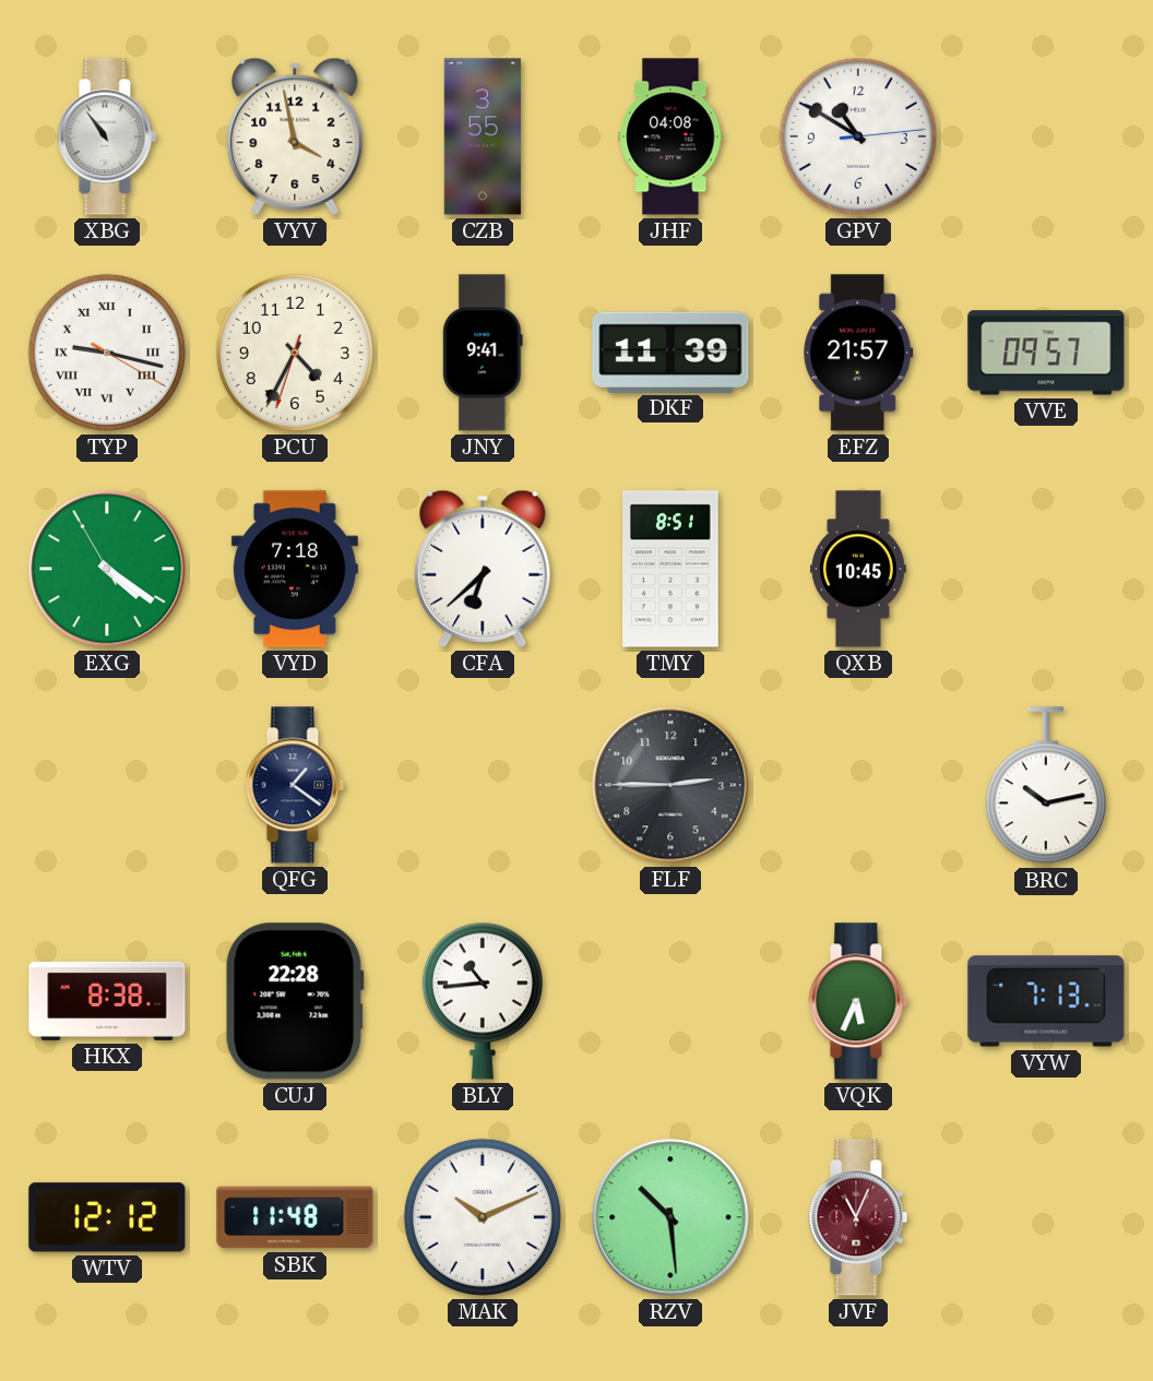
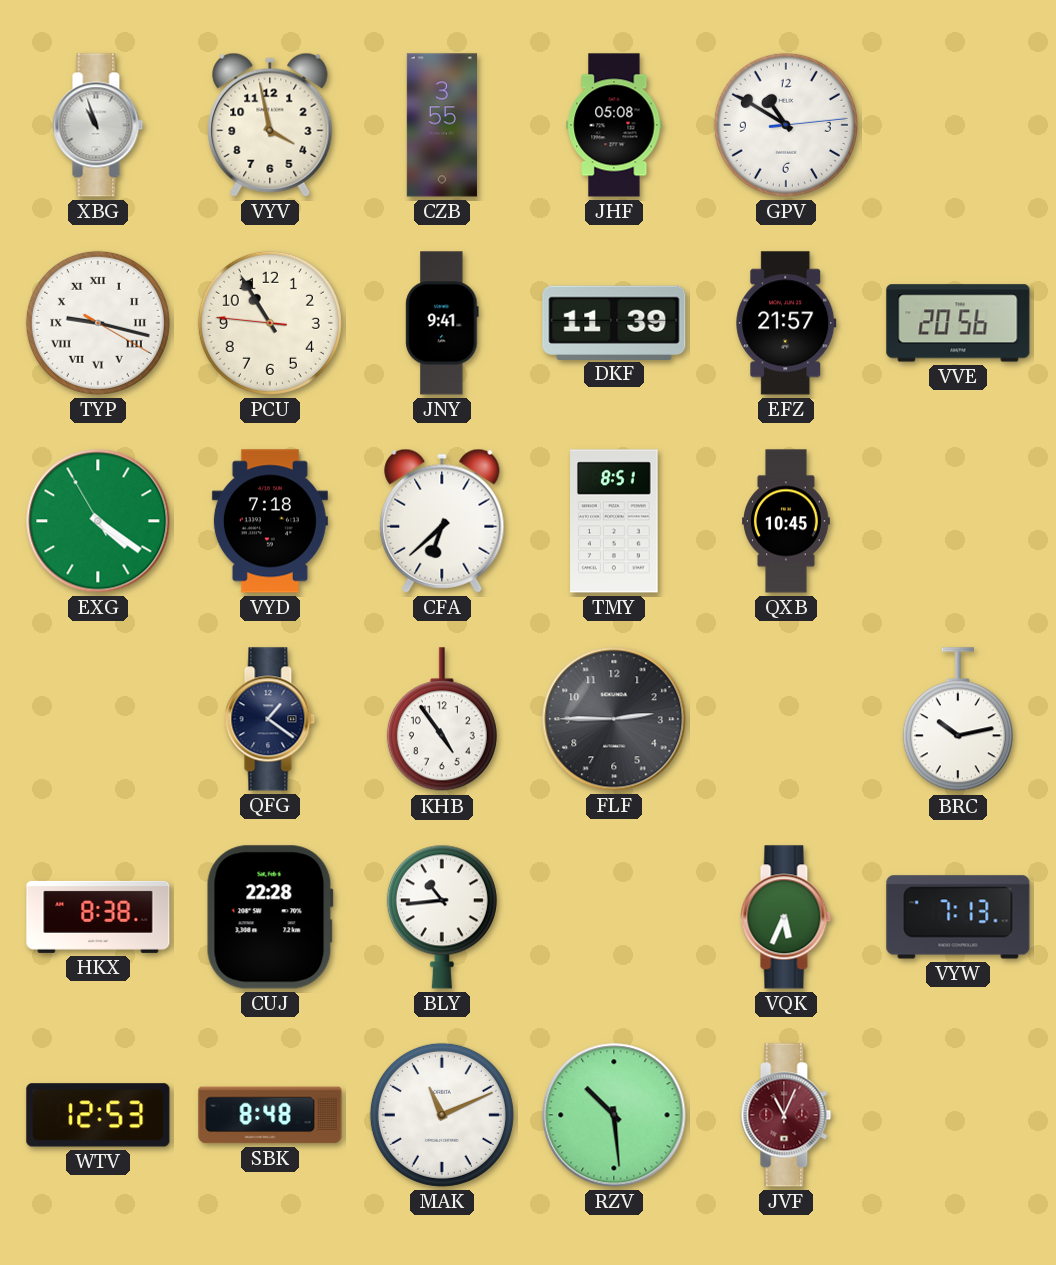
XBG: 10:54 -> 10:57 (98, 125)
JHF: 04:08 -> 05:08 (614, 125)
PCU: 4:34 -> 10:54 (270, 323)
VVE: 09:57 -> 20:56 (958, 323)
KHB: none -> 4:54 (442, 720)
WTV: 12:12 -> 12:53 (98, 1115)
SBK: 11:48 -> 8:48 (270, 1115)
MAK: 10:11 -> 11:11 (442, 1115)
